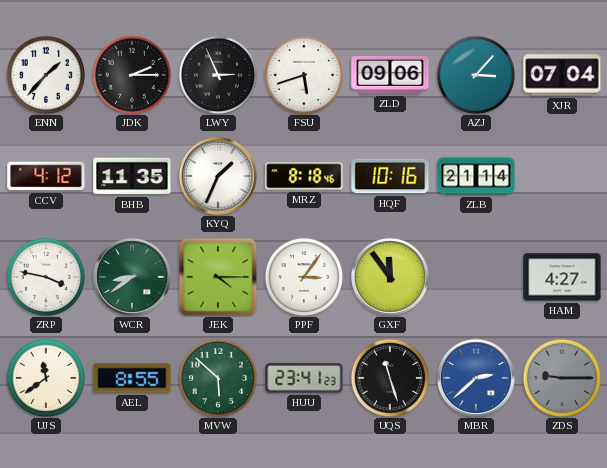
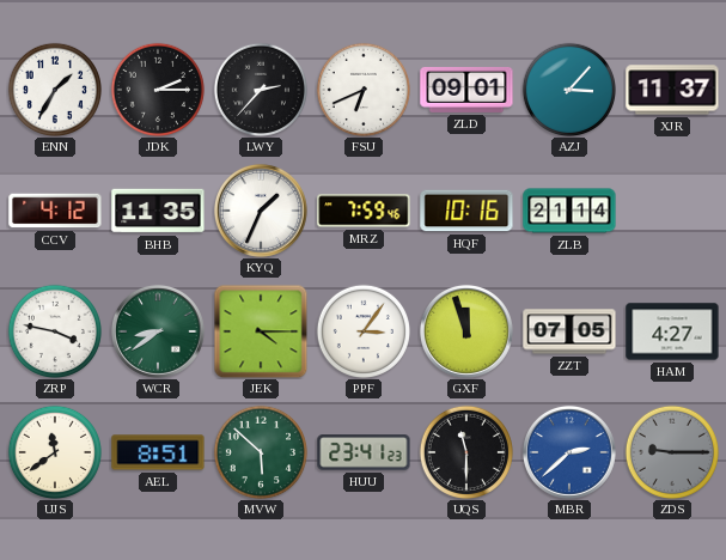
ENN: 1:37 -> 1:35 (54, 89)
LWY: 2:56 -> 2:37 (260, 89)
FSU: 5:42 -> 6:41 (362, 89)
ZLD: 09:06 -> 09:01 (466, 90)
XJR: 07:04 -> 11:37 (672, 90)
MRZ: 8:18 -> 7:59 (364, 211)
GXF: 11:54 -> 11:57 (466, 331)
ZZT: none -> 07:05 (569, 331)
AEL: 8:55 -> 8:51 (158, 452)
UQS: 11:27 -> 11:30 (465, 451)
